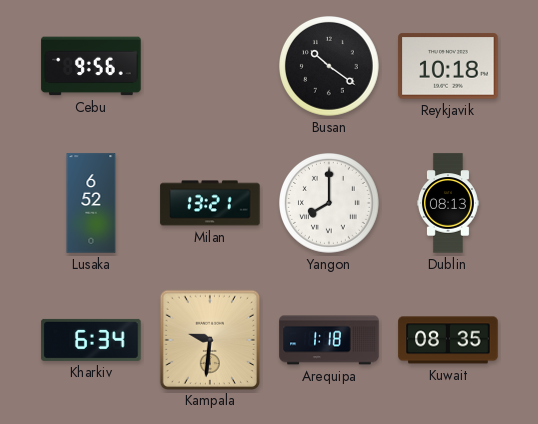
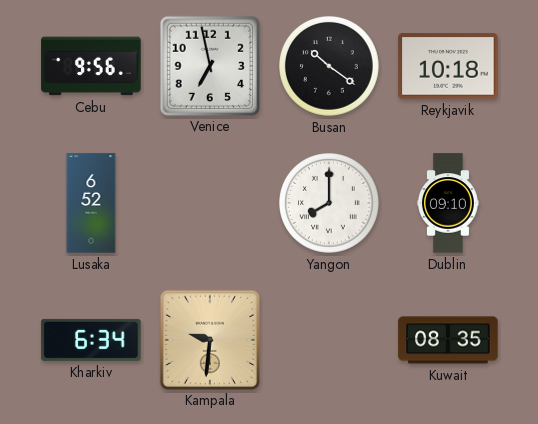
Venice: none -> 6:58 (209, 65)
Milan: 13:21 -> none (210, 203)
Dublin: 08:13 -> 09:10 (448, 203)
Arequipa: 1:18 -> none (329, 340)
